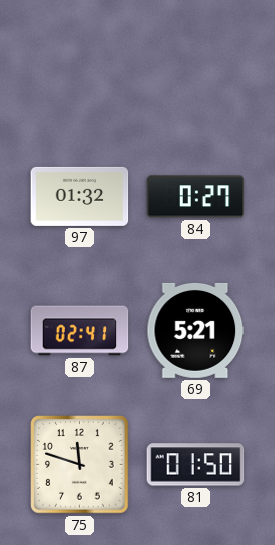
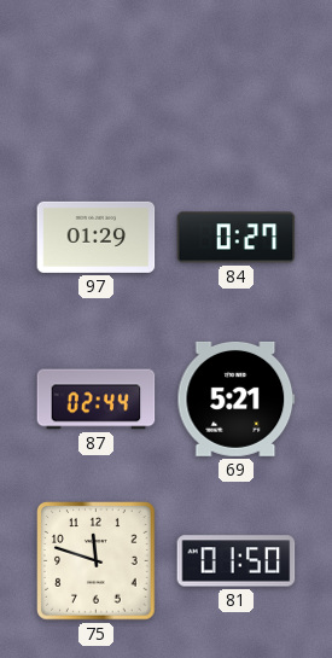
97: 01:32 -> 01:29 (97, 237)
87: 02:41 -> 02:44 (97, 400)
